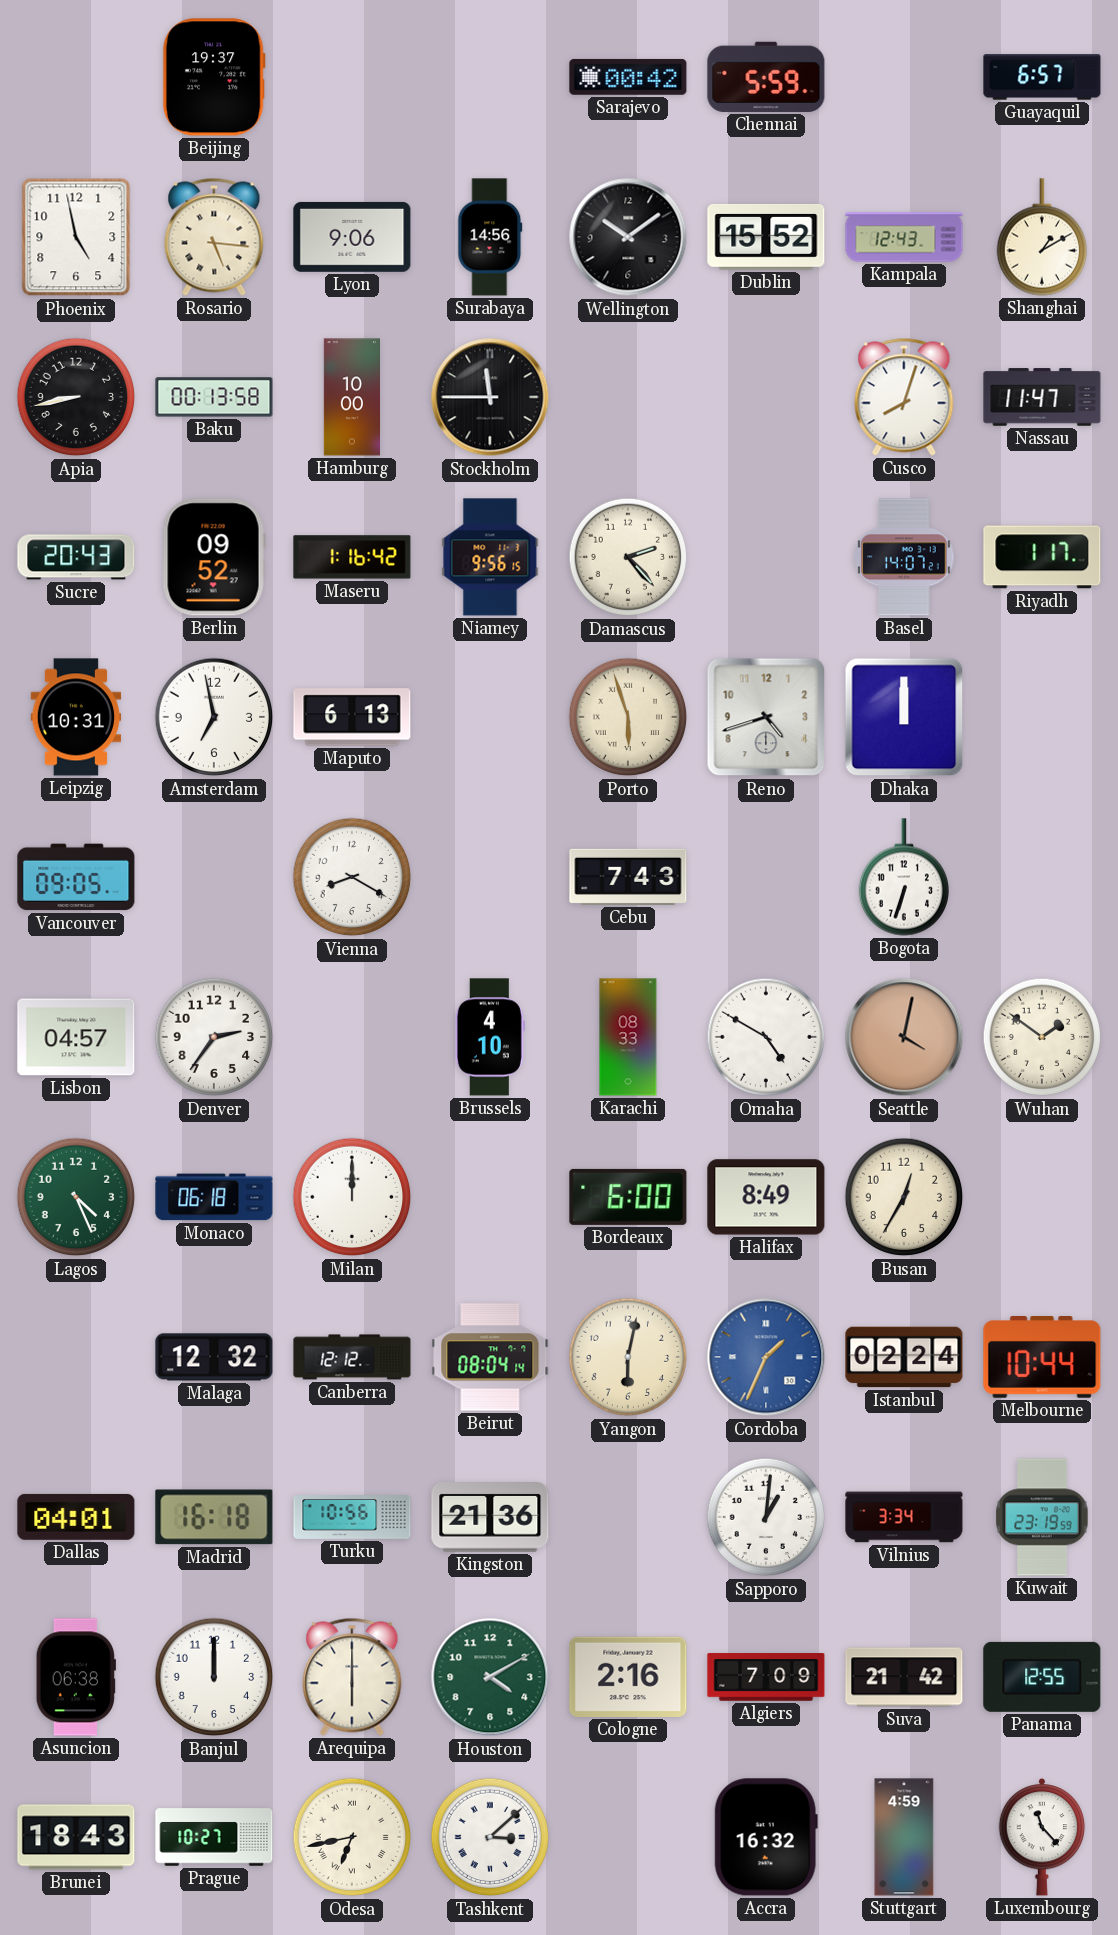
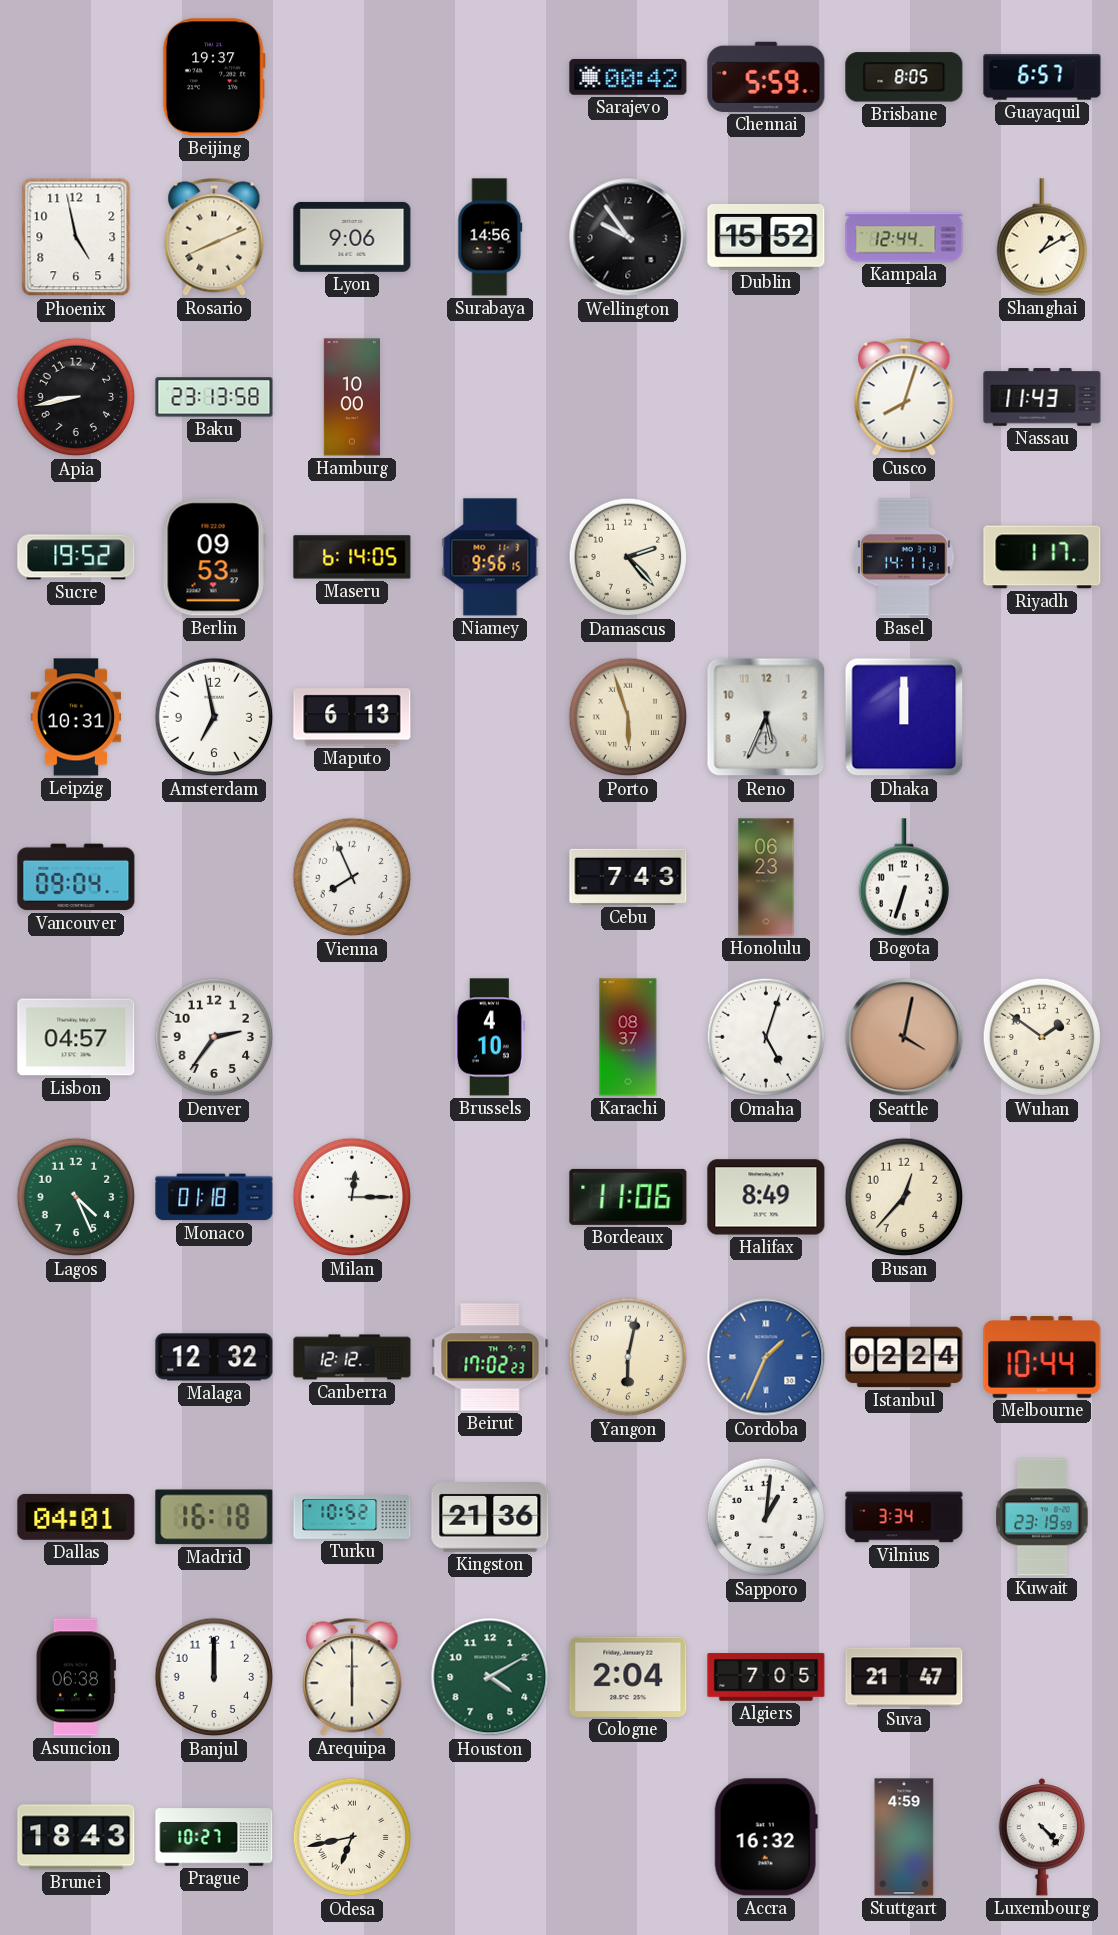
Brisbane: none -> 8:05 (904, 77)
Rosario: 5:16 -> 8:11 (214, 237)
Wellington: 10:09 -> 9:54 (628, 237)
Kampala: 12:43 -> 12:44 (904, 237)
Baku: 00:13 -> 23:13 (214, 397)
Stockholm: 11:45 -> none (490, 397)
Nassau: 11:47 -> 11:43 (1042, 397)
Sucre: 20:43 -> 19:52 (76, 557)
Berlin: 09:52 -> 09:53 (214, 557)
Maseru: 1:16 -> 6:14 (352, 557)
Basel: 14:07 -> 14:11 (904, 557)
Reno: 4:42 -> 5:34 (766, 717)
Vancouver: 09:05 -> 09:04 (76, 877)
Vienna: 8:20 -> 7:56 (352, 877)
Honolulu: none -> 06:23 (766, 877)
Karachi: 08:33 -> 08:37 (628, 1037)
Omaha: 4:50 -> 5:03 (766, 1037)
Monaco: 06:18 -> 01:18 (214, 1197)
Milan: 12:00 -> 12:15 (352, 1197)
Bordeaux: 6:00 -> 11:06 (628, 1197)
Busan: 12:35 -> 12:37 (904, 1197)
Beirut: 08:04 -> 17:02 (490, 1357)
Turku: 10:56 -> 10:52 (352, 1517)
Cologne: 2:16 -> 2:04 (628, 1677)
Algiers: 7:09 -> 7:05 (766, 1677)
Suva: 21:42 -> 21:47 (904, 1677)
Panama: 12:55 -> none (1042, 1677)
Tashkent: 3:08 -> none (490, 1837)
Luxembourg: 11:23 -> 4:23 (1042, 1837)
